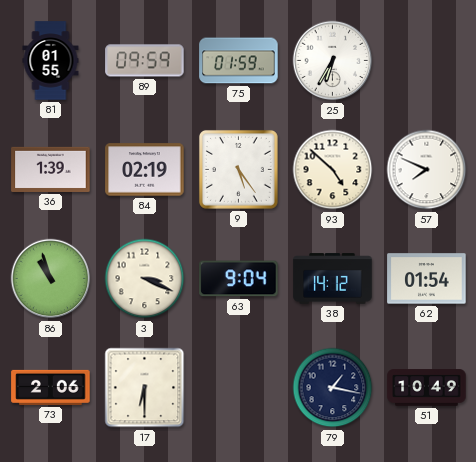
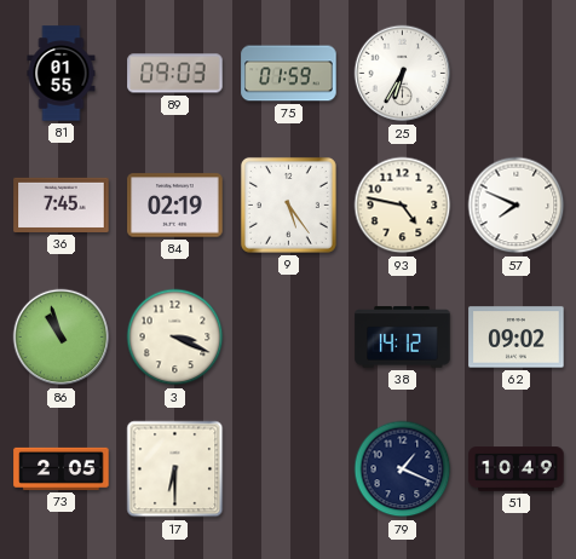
89: 09:59 -> 09:03 (175, 74)
36: 1:39 -> 7:45 (62, 204)
93: 4:52 -> 4:47 (403, 206)
63: 9:04 -> none (239, 279)
62: 01:54 -> 09:02 (517, 338)
73: 2:06 -> 2:05 (62, 468)
79: 1:17 -> 1:19 (403, 469)
